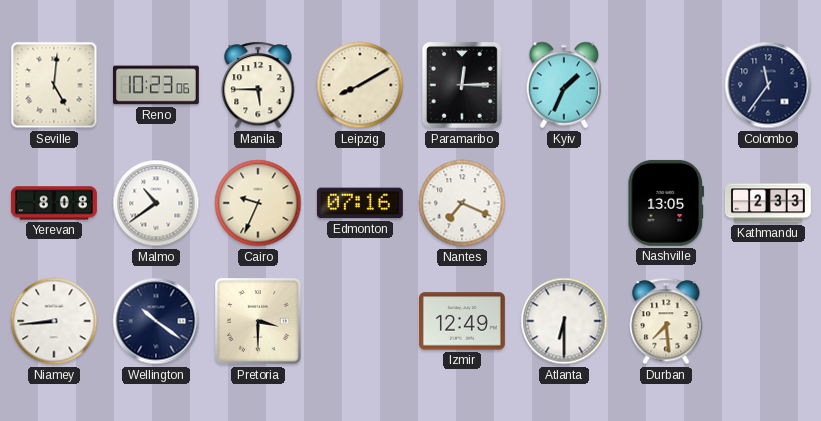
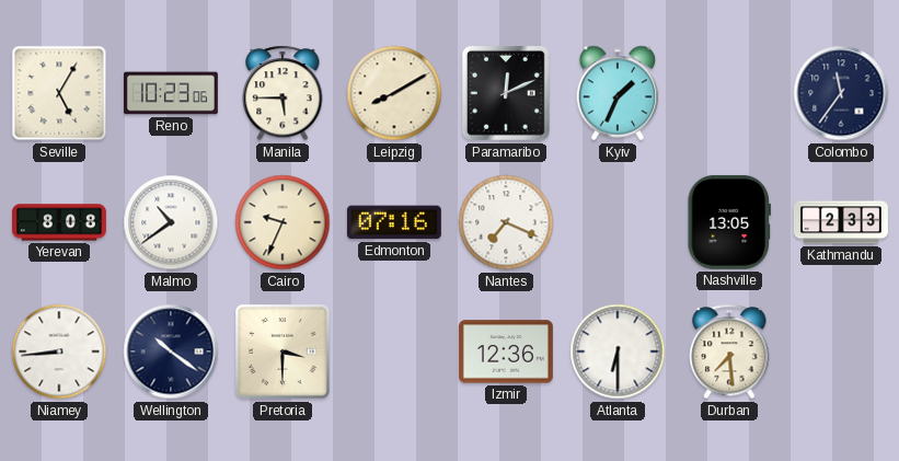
Seville: 5:01 -> 5:05 (59, 93)
Paramaribo: 12:15 -> 12:11 (506, 93)
Izmir: 12:49 -> 12:36 (506, 351)
